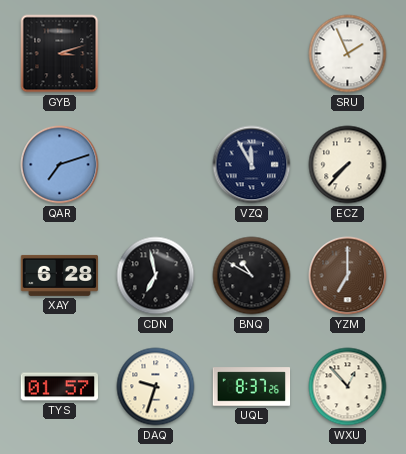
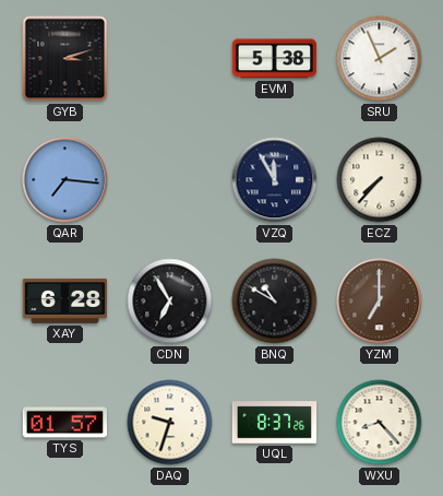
EVM: none -> 5:38 (275, 59)
QAR: 7:12 -> 7:16 (65, 180)
CDN: 6:58 -> 6:55 (170, 302)
WXU: 12:53 -> 8:23 (380, 423)
